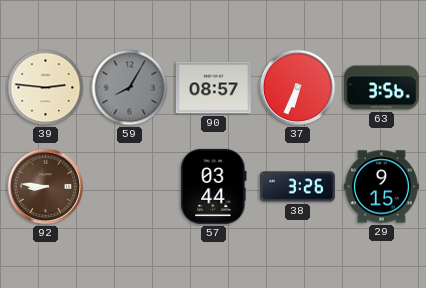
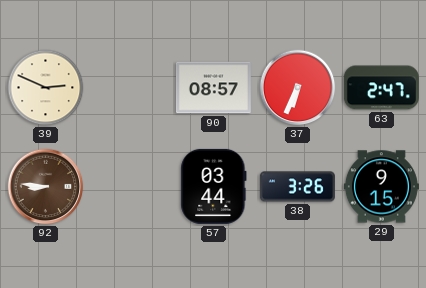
39: 2:46 -> 2:49 (46, 88)
59: 8:05 -> none (130, 88)
63: 3:56 -> 2:47 (381, 88)
